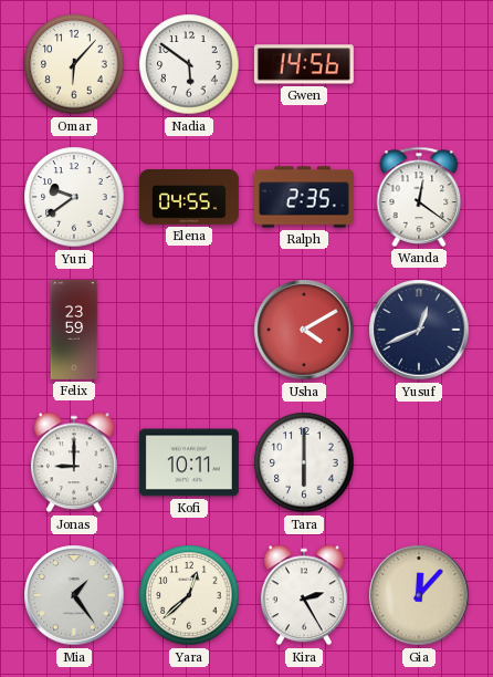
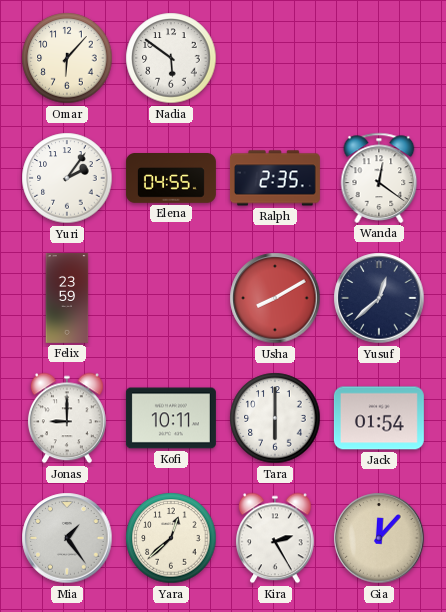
Gwen: 14:56 -> none (304, 64)
Yuri: 9:39 -> 2:06 (67, 178)
Usha: 4:10 -> 8:10 (275, 298)
Yusuf: 12:41 -> 12:38 (379, 298)
Jack: none -> 01:54 (379, 418)
